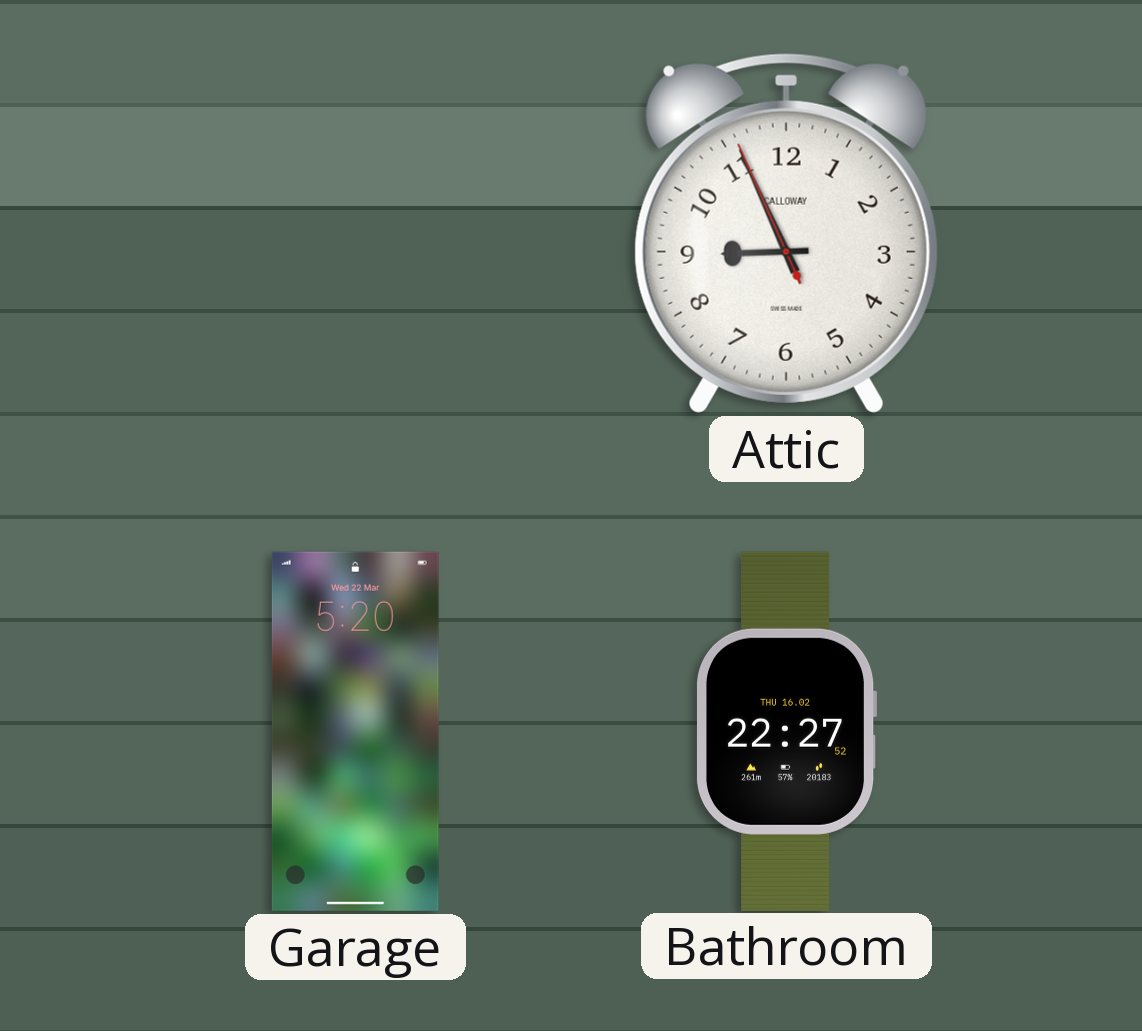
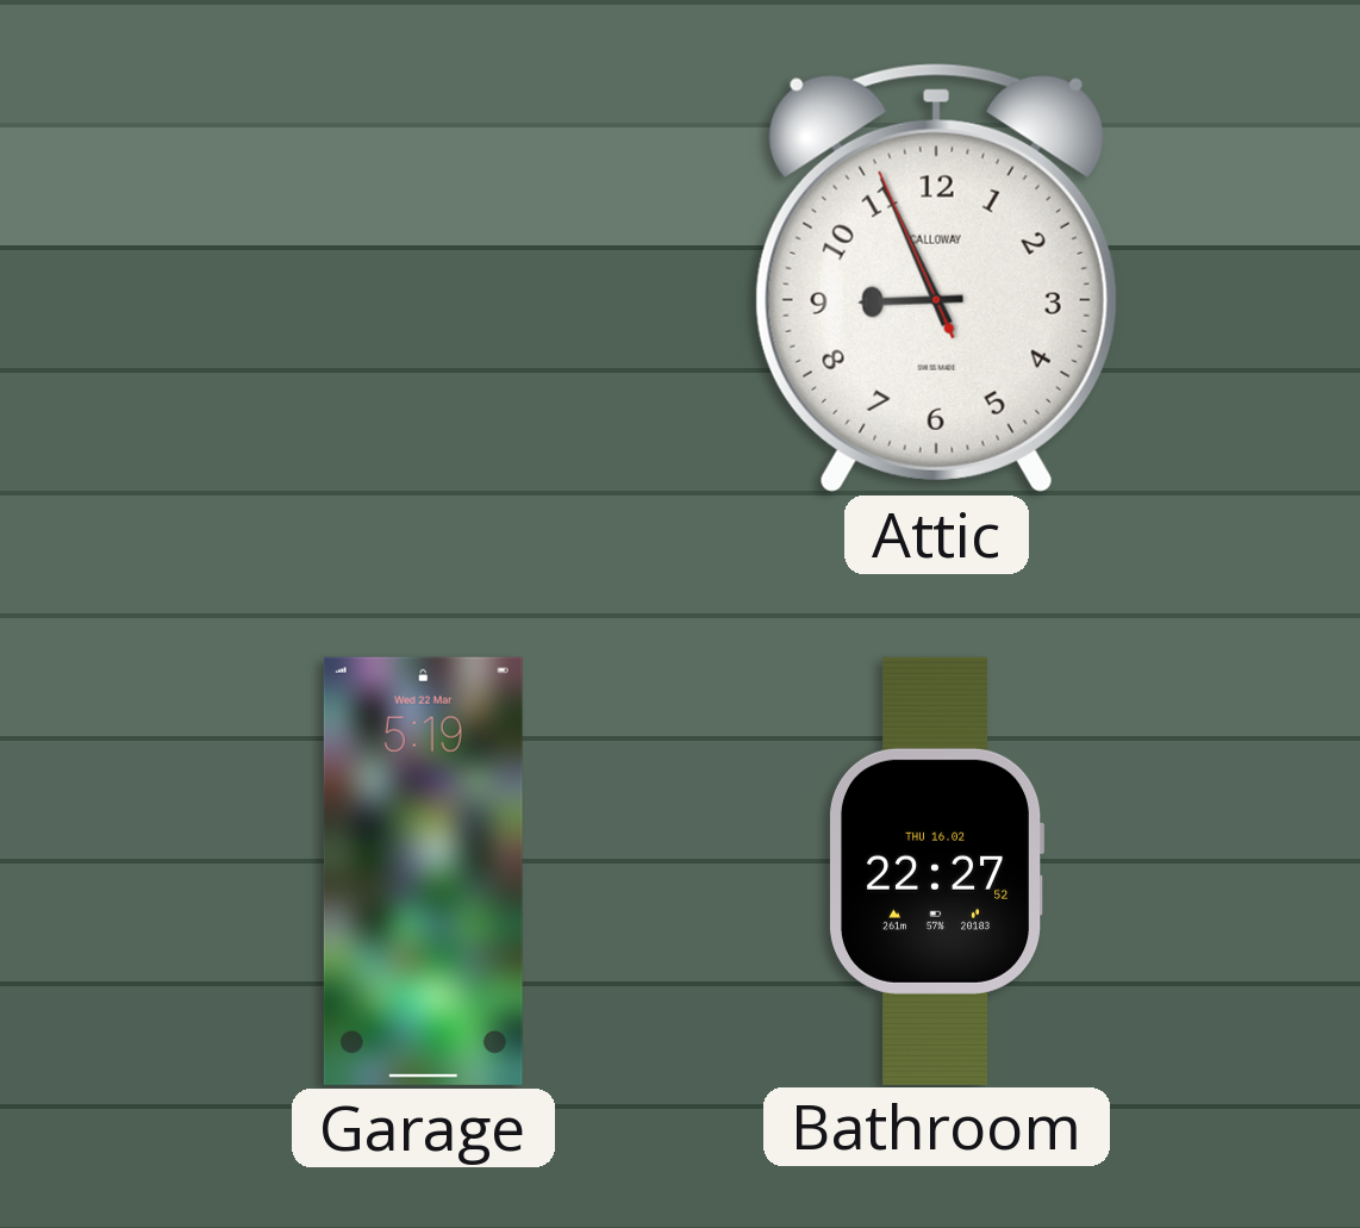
Garage: 5:20 -> 5:19 (423, 871)
